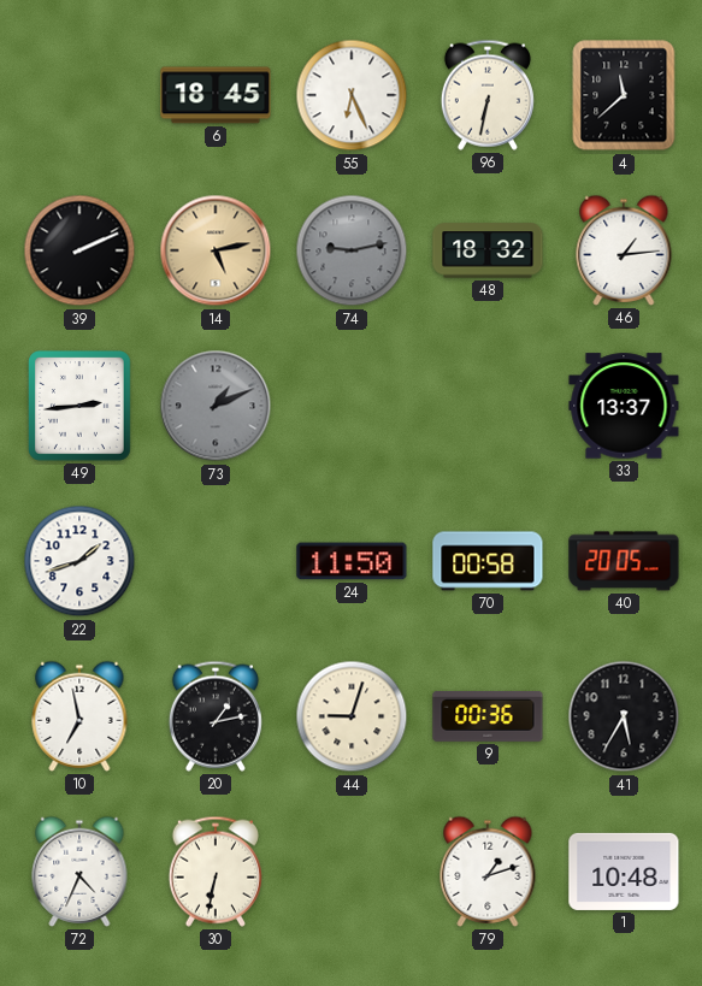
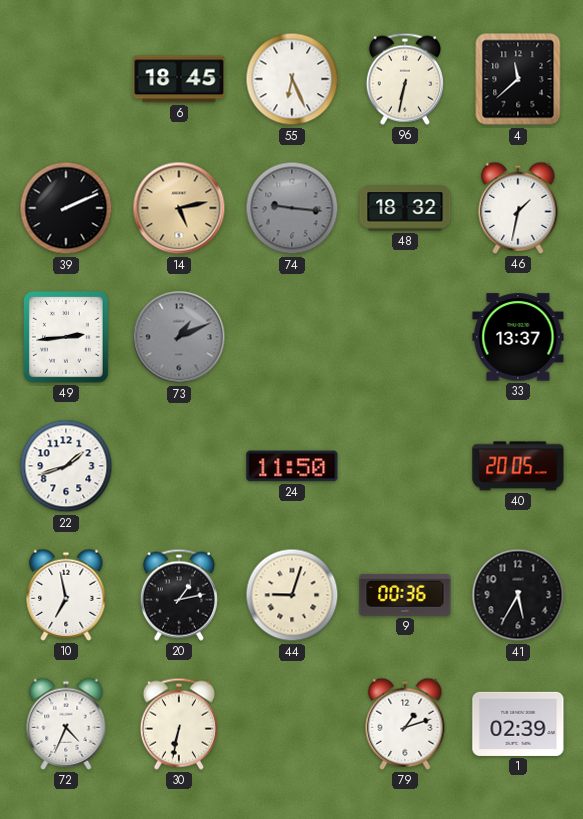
74: 9:13 -> 9:16 (292, 208)
46: 1:14 -> 1:32 (518, 208)
70: 00:58 -> none (488, 561)
1: 10:48 -> 02:39 (518, 724)
